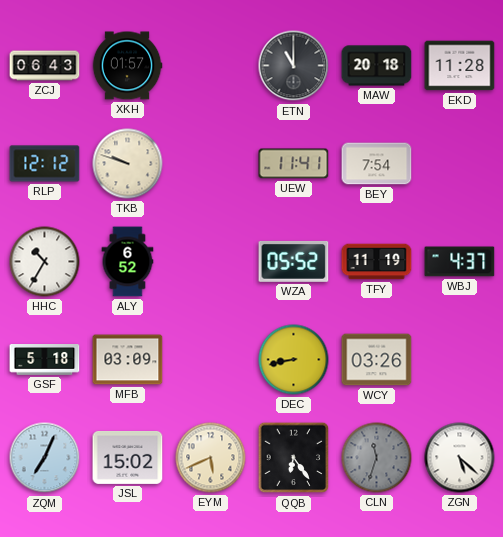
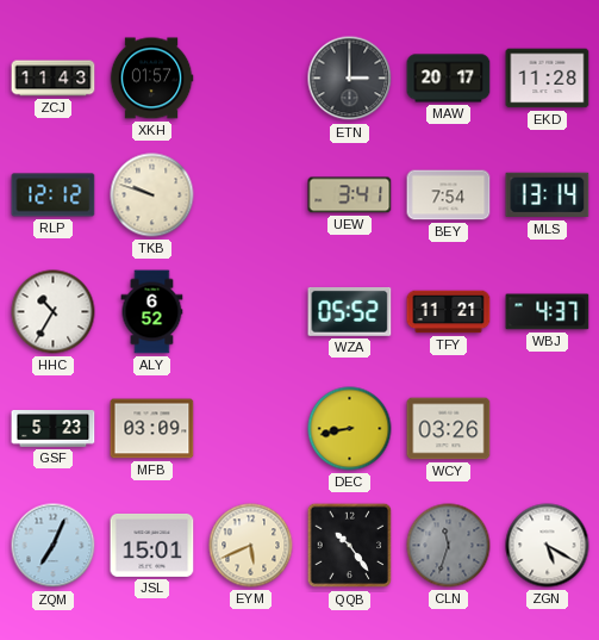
ZCJ: 06:43 -> 11:43 (54, 79)
ETN: 11:00 -> 3:00 (350, 79)
MAW: 20:18 -> 20:17 (449, 79)
UEW: 11:41 -> 3:41 (350, 195)
MLS: none -> 13:14 (548, 195)
TFY: 11:19 -> 11:21 (449, 312)
GSF: 5:18 -> 5:23 (54, 429)
JSL: 15:02 -> 15:01 (152, 545)
QQB: 6:24 -> 10:24 (350, 546)
ZGN: 5:22 -> 5:20 (548, 546)
